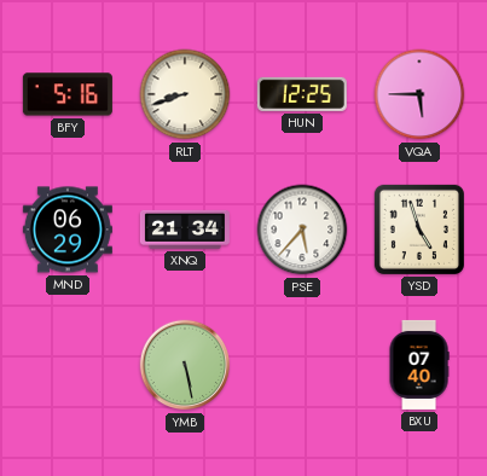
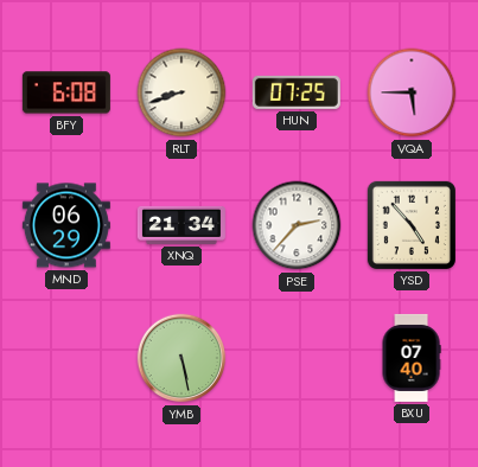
BFY: 5:16 -> 6:08 (66, 92)
HUN: 12:25 -> 07:25 (297, 92)
PSE: 5:37 -> 2:37 (297, 225)
YSD: 4:57 -> 4:53 (412, 225)
